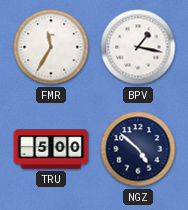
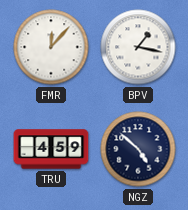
FMR: 11:35 -> 12:07 (51, 47)
TRU: 5:00 -> 4:59 (51, 149)
